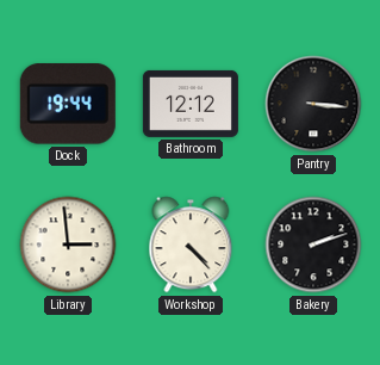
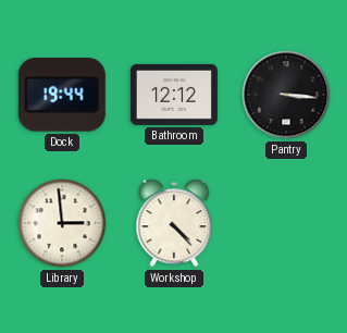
Bakery: 2:12 -> none (313, 245)
